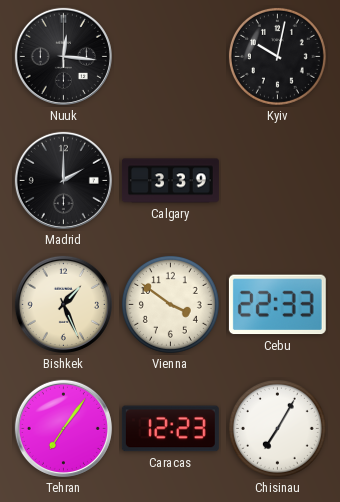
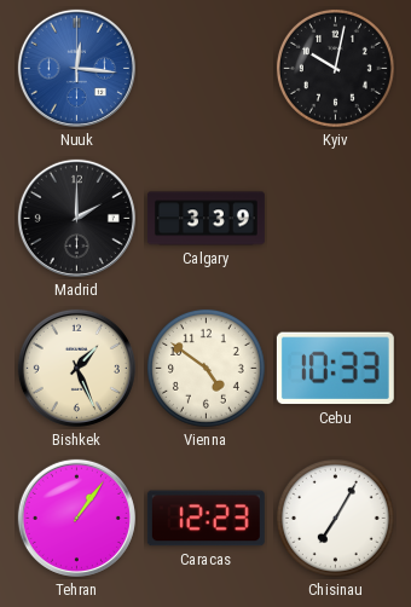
Nuuk dial: black -> blue (76, 68)
Vienna: 3:51 -> 4:51 (205, 368)
Cebu: 22:33 -> 10:33 (335, 369)
Tehran: 7:06 -> 1:06 (76, 518)
